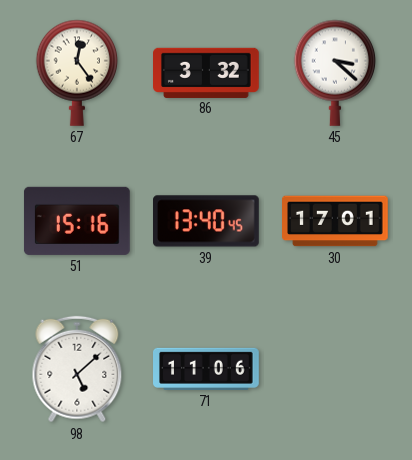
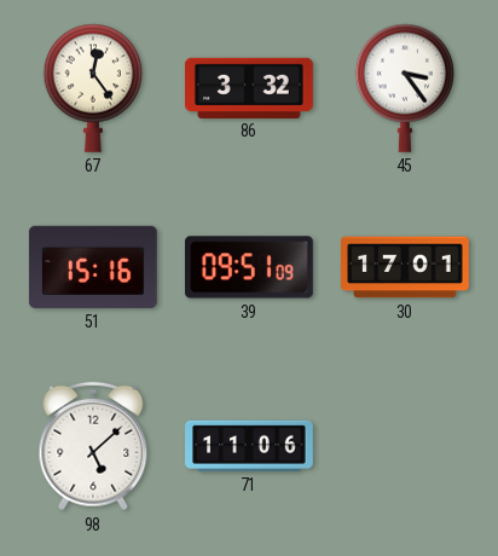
45: 3:22 -> 3:24 (405, 88)
39: 13:40 -> 09:51 (250, 267)
